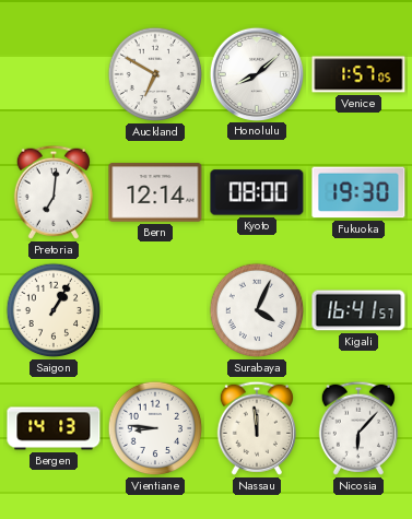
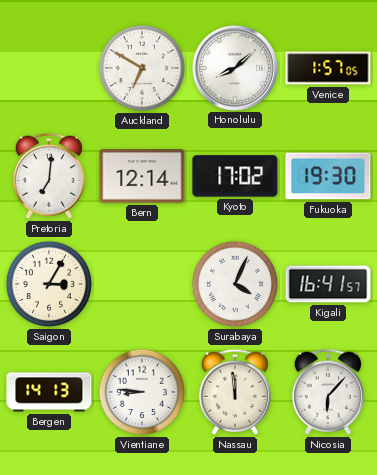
Kyoto: 08:00 -> 17:02 (235, 176)
Saigon: 1:05 -> 3:05 (49, 284)
